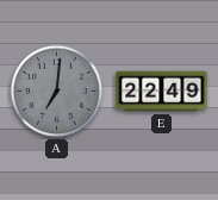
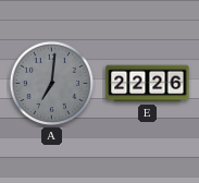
E: 22:49 -> 22:26 (148, 84)
